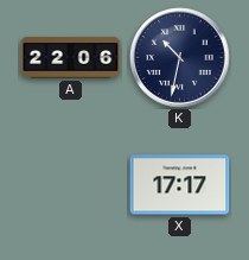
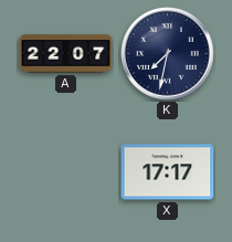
A: 22:06 -> 22:07 (66, 54)
K: 10:32 -> 7:32 (168, 54)
